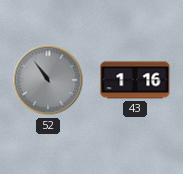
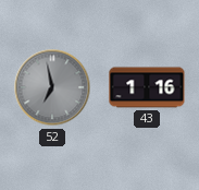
52: 10:54 -> 6:58 (52, 87)
